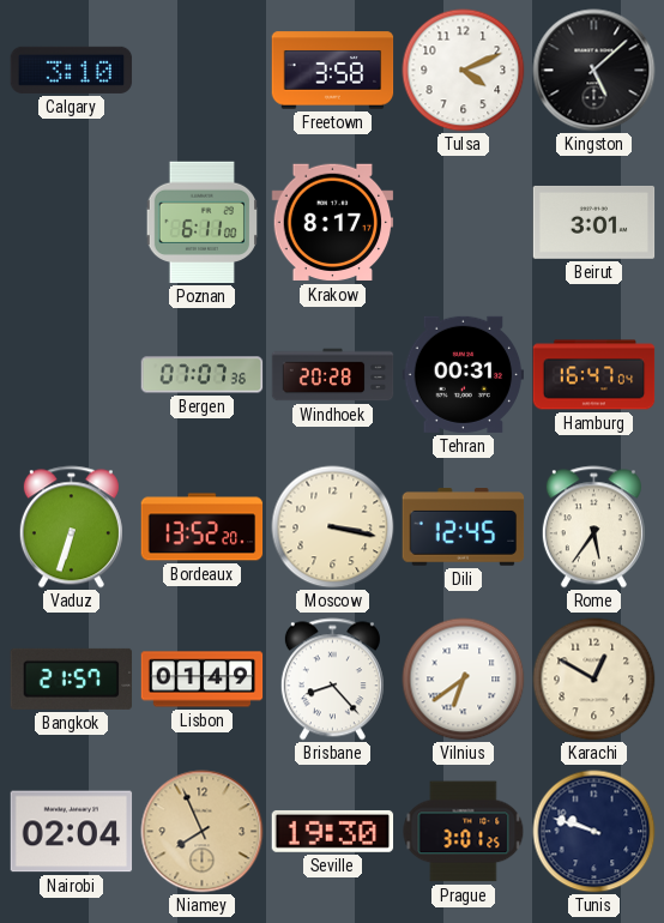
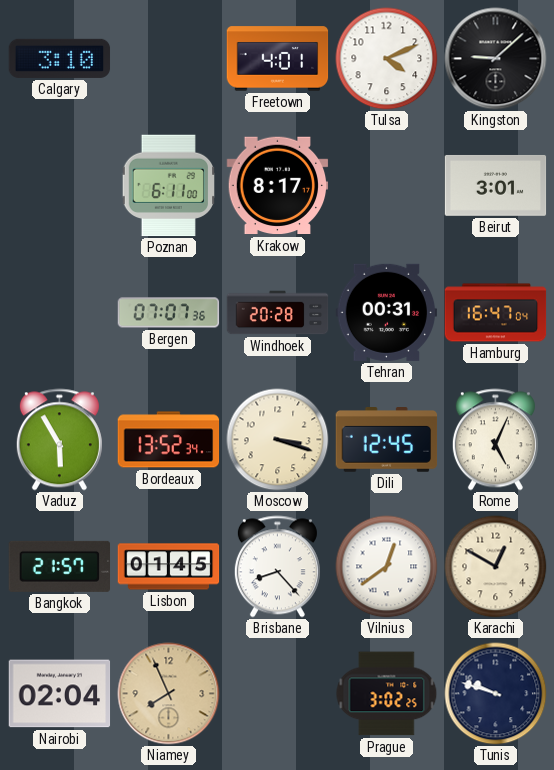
Freetown: 3:58 -> 4:01 (278, 59)
Kingston: 5:08 -> 9:08 (496, 59)
Vaduz: 6:33 -> 5:55 (59, 440)
Bordeaux: 13:52:20 -> 13:52:34 (169, 440)
Moscow: 3:17 -> 3:18 (278, 440)
Rome: 5:36 -> 5:04 (495, 440)
Lisbon: 01:49 -> 01:45 (169, 567)
Vilnius: 6:39 -> 12:39 (387, 567)
Seville: 19:30 -> none (333, 831)
Prague: 3:01 -> 3:02 (387, 694)
